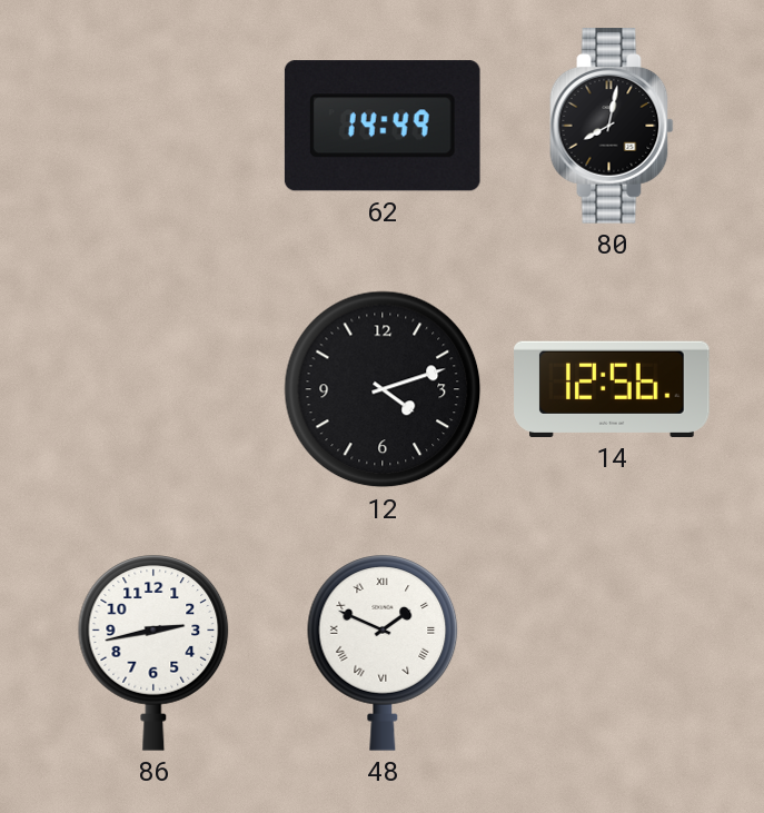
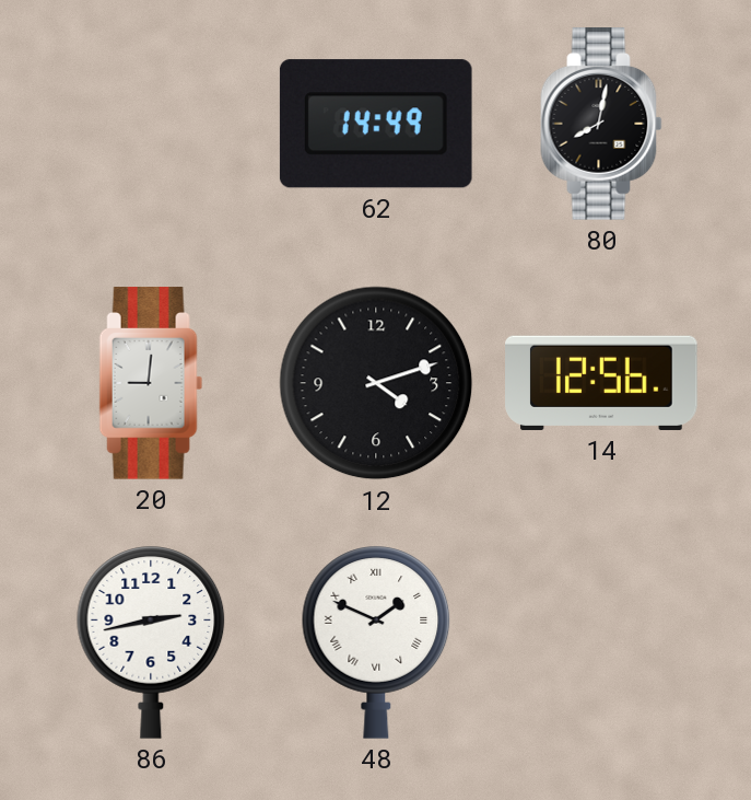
20: none -> 9:01 (151, 383)
